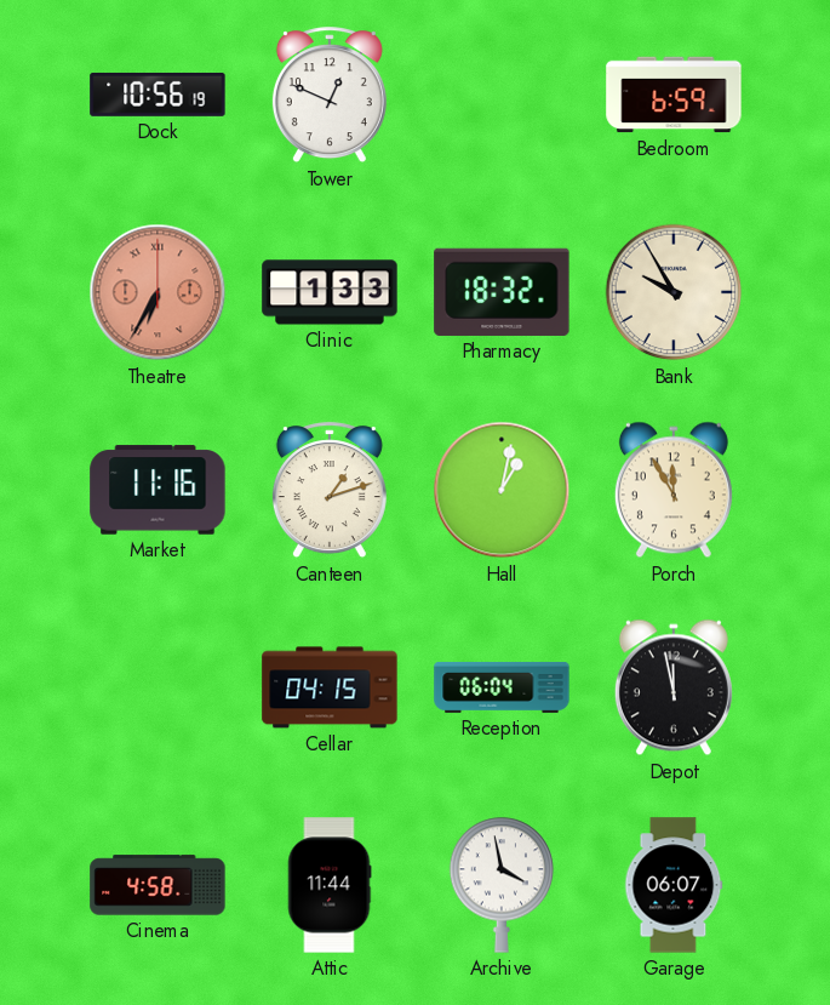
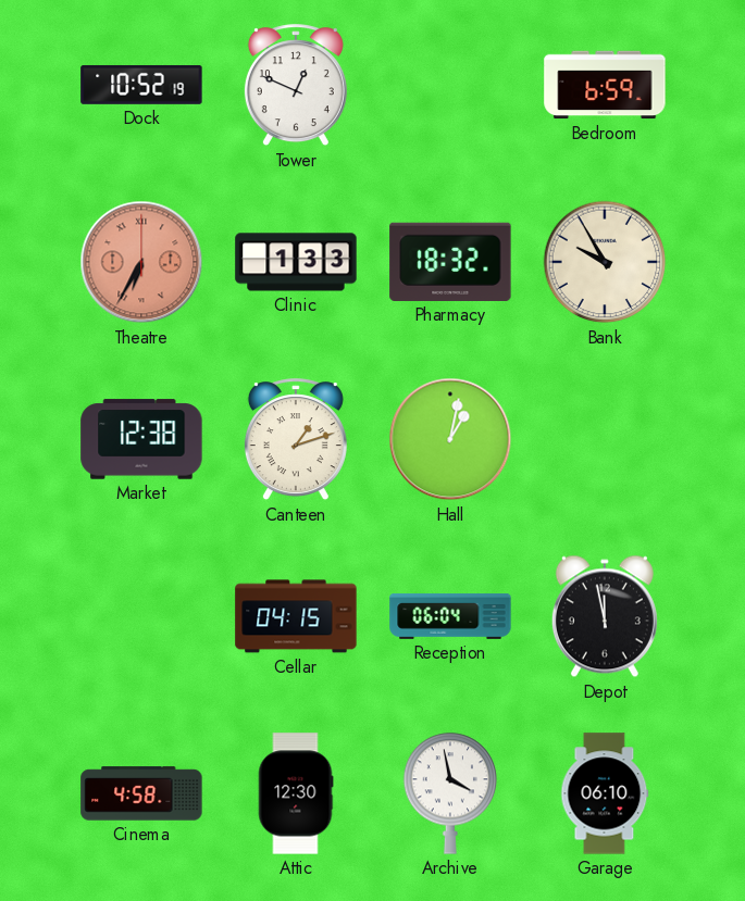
Dock: 10:56 -> 10:52 (141, 85)
Market: 11:16 -> 12:38 (141, 439)
Porch: 11:55 -> none (674, 490)
Attic: 11:44 -> 12:30 (296, 793)
Garage: 06:07 -> 06:10 (605, 793)
